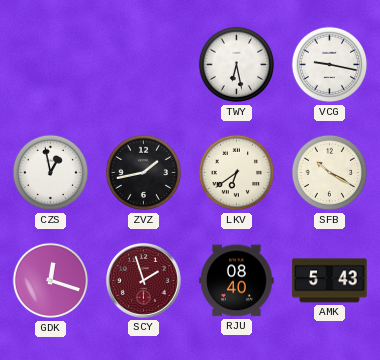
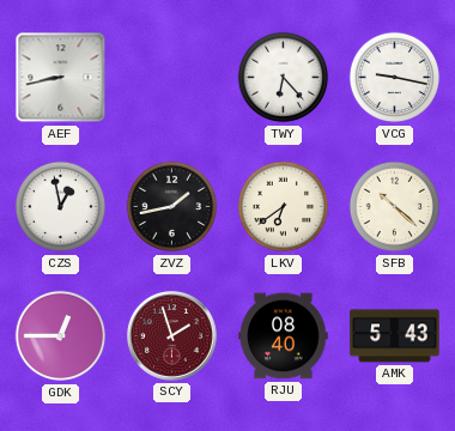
AEF: none -> 8:43 (61, 78)
TWY: 6:28 -> 6:23 (284, 78)
SFB: 10:20 -> 10:22 (395, 207)
GDK: 12:18 -> 12:45 (61, 336)
